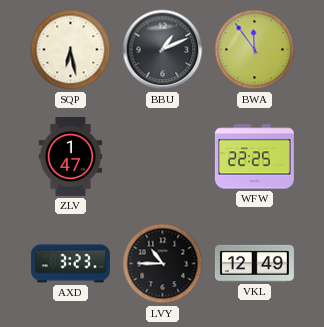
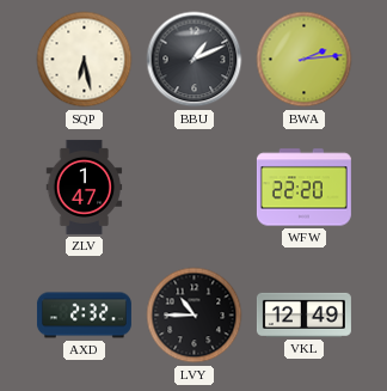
BWA: 11:54 -> 2:14 (305, 60)
WFW: 22:25 -> 22:20 (303, 188)
AXD: 3:23 -> 2:32 (84, 316)
